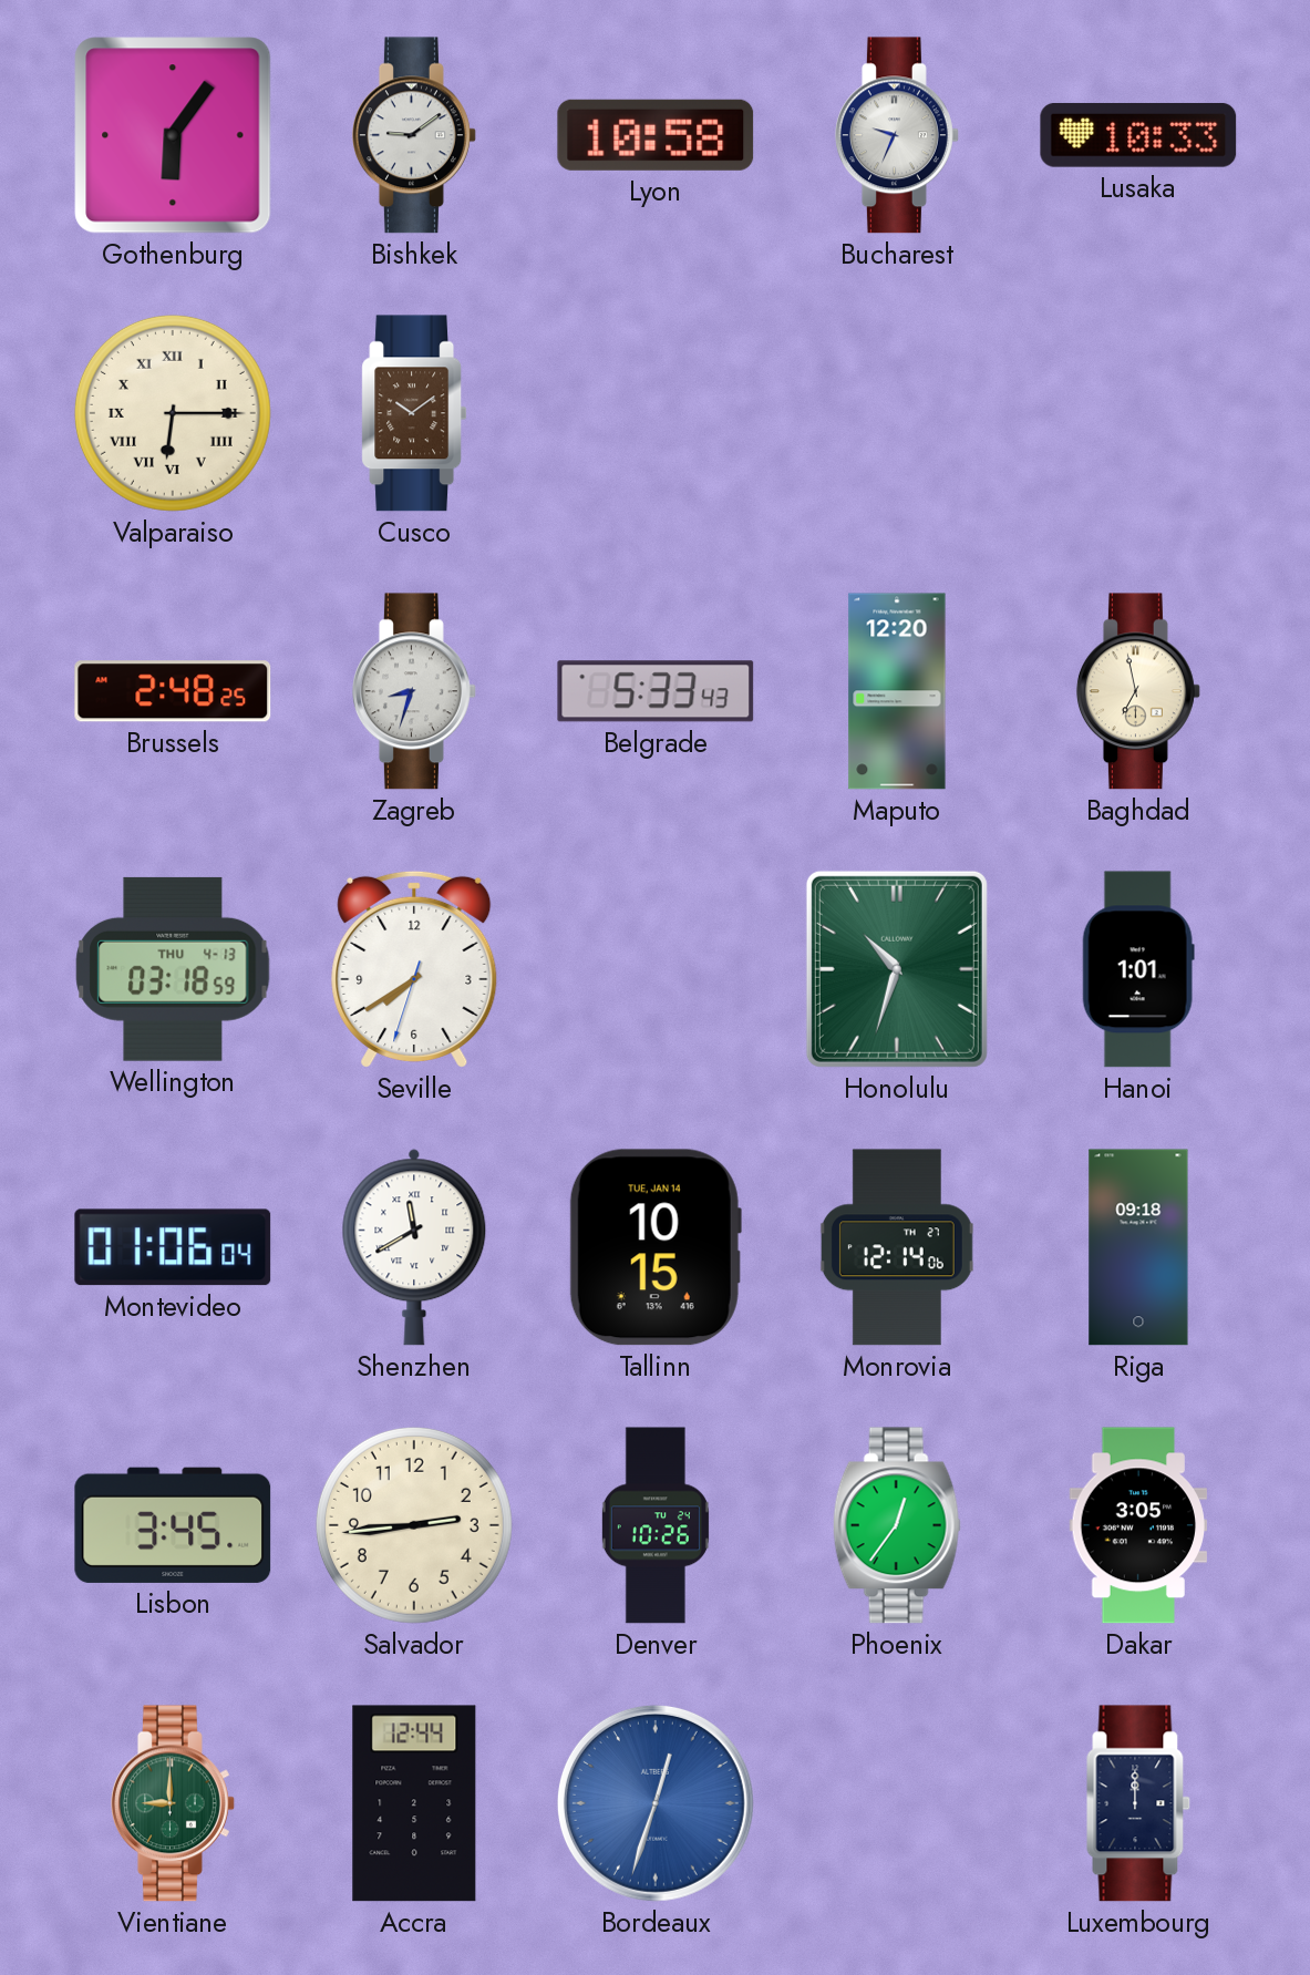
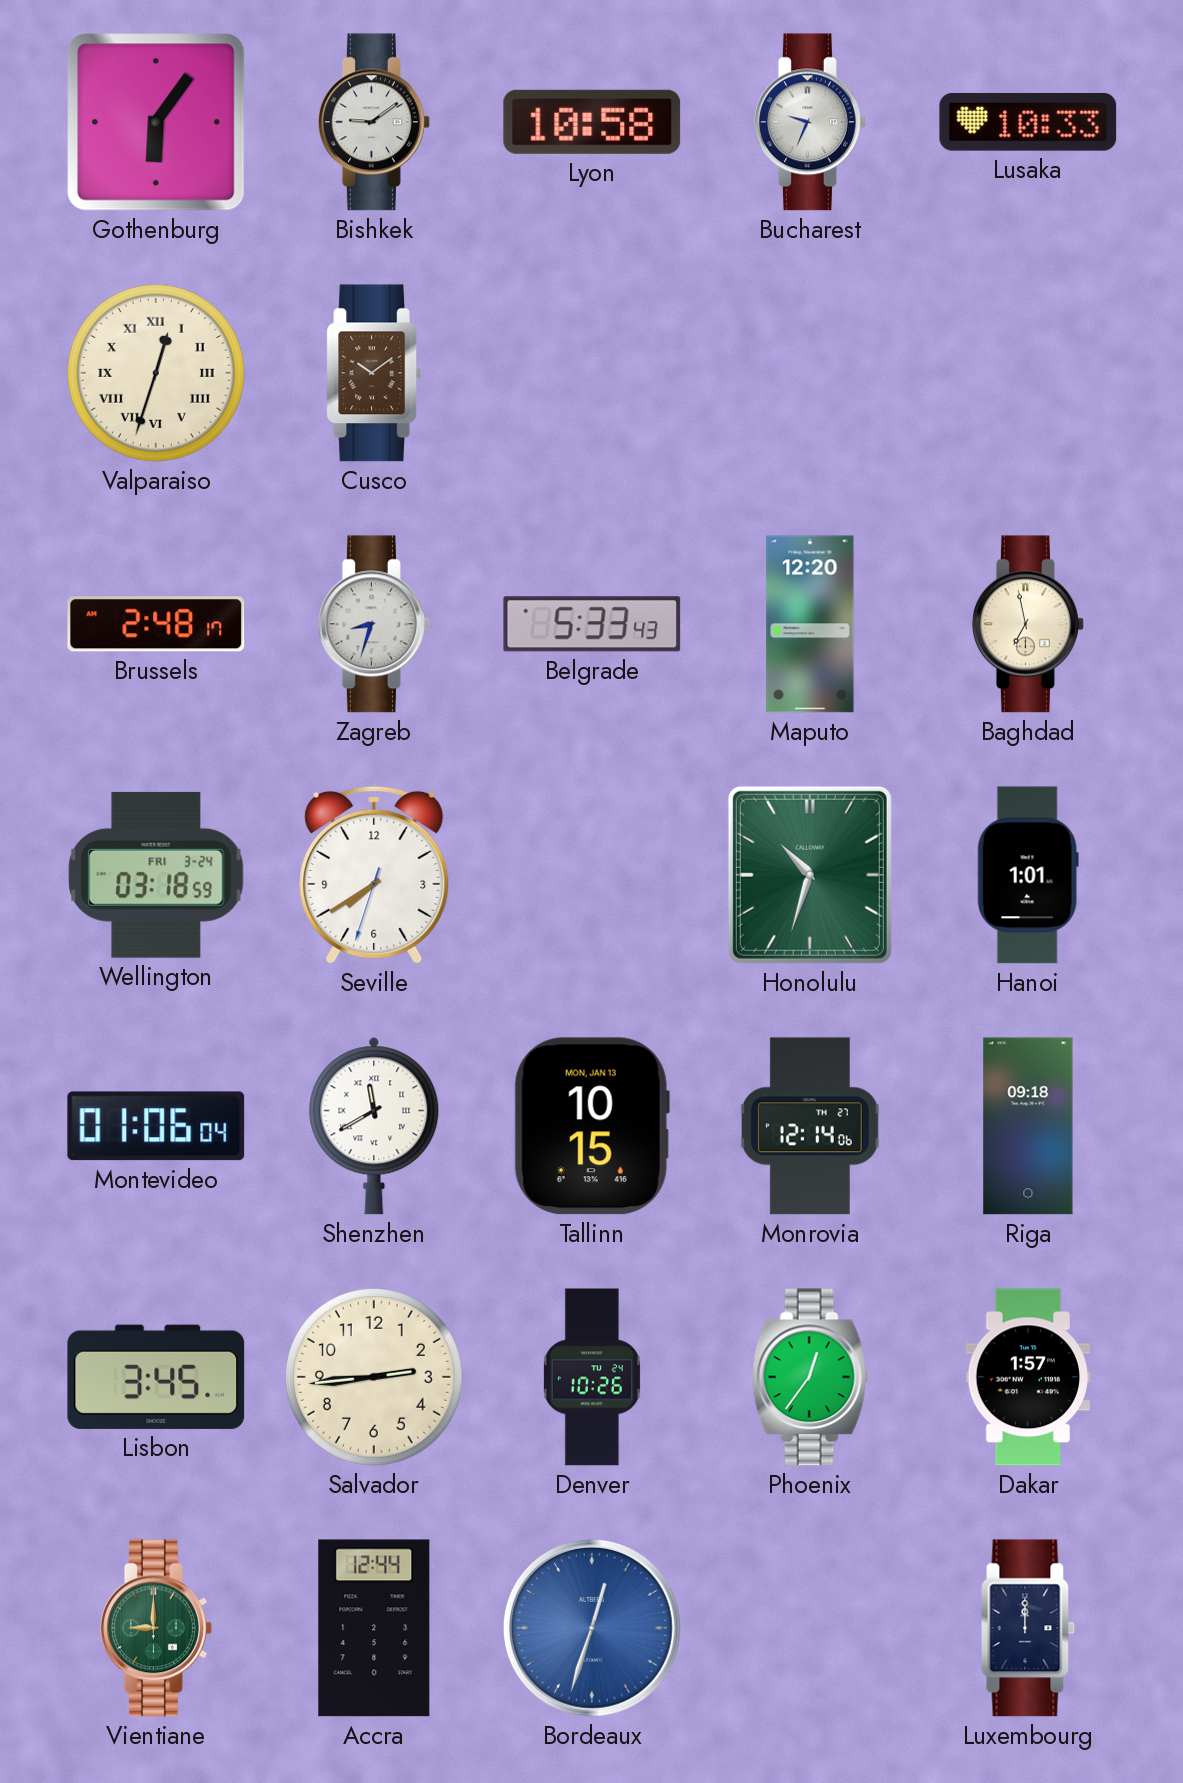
Valparaiso: 6:15 -> 12:33 (156, 373)
Brussels: 2:48:25 -> 2:48:17 (156, 624)
Wellington date: THU 4-13 -> FRI 3-24 (156, 875)
Tallinn date: TUE, JAN 14 -> MON, JAN 13 (592, 1126)
Dakar: 3:05 -> 1:57 (1028, 1377)
